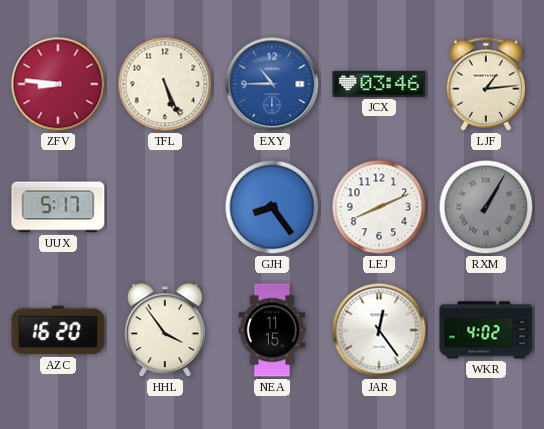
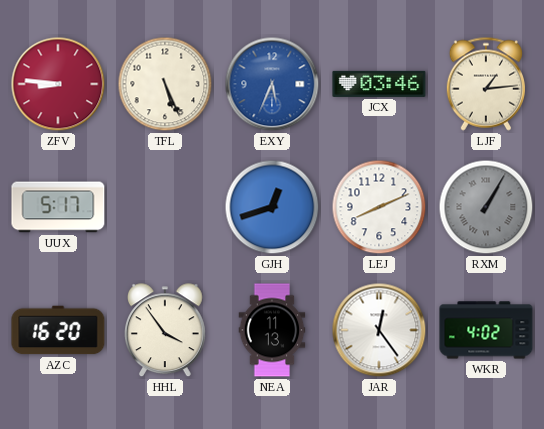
EXY: 10:45 -> 5:34 (272, 84)
GJH: 8:24 -> 12:42 (272, 207)
NEA: 11:15 -> 11:13 (272, 330)
